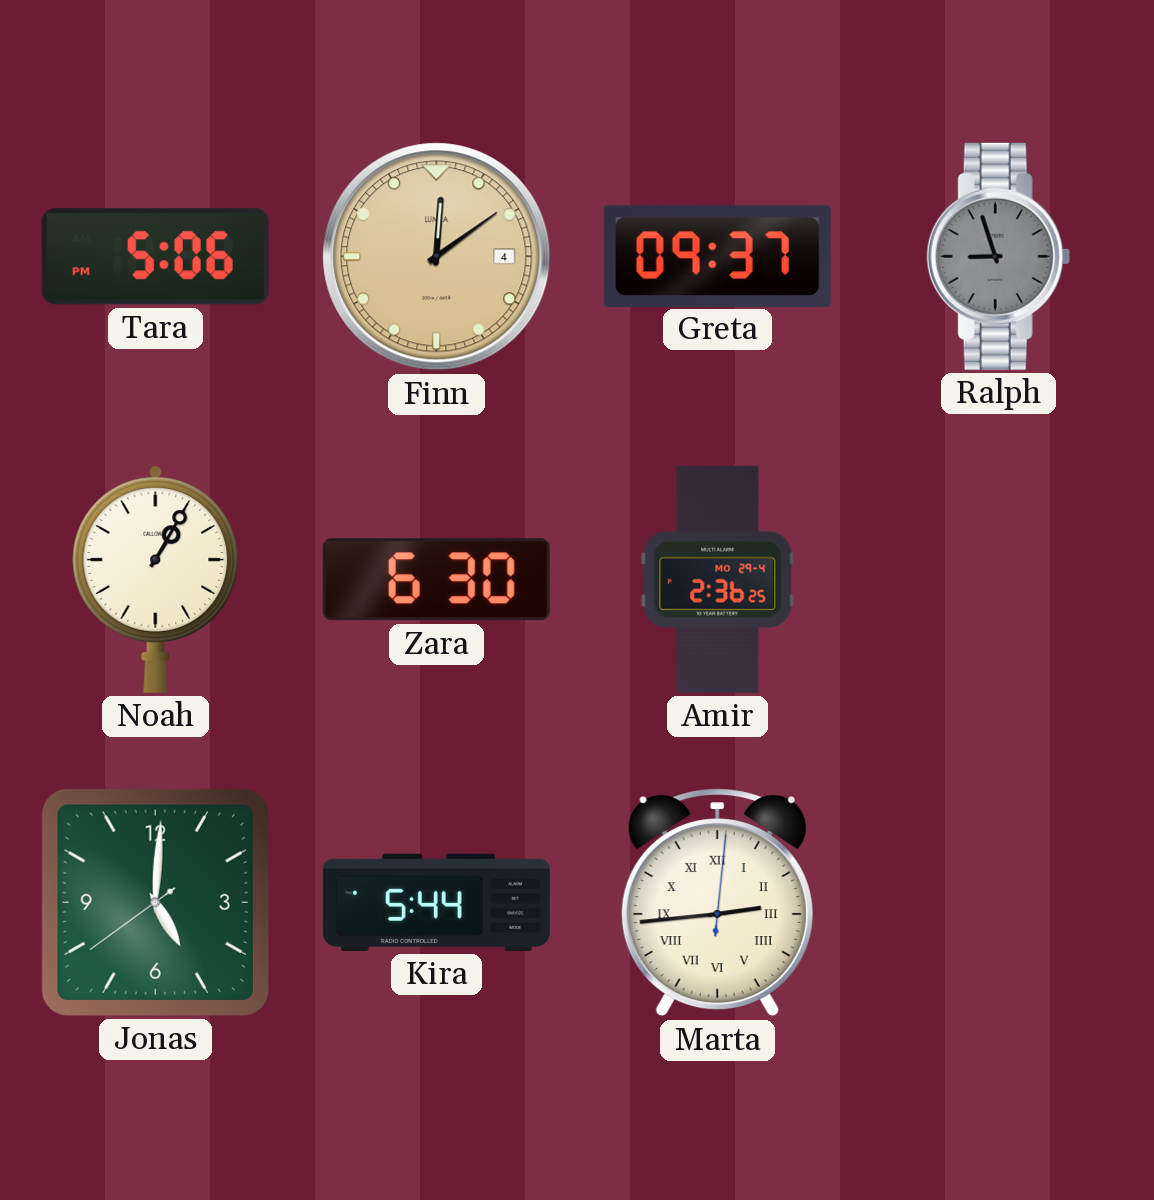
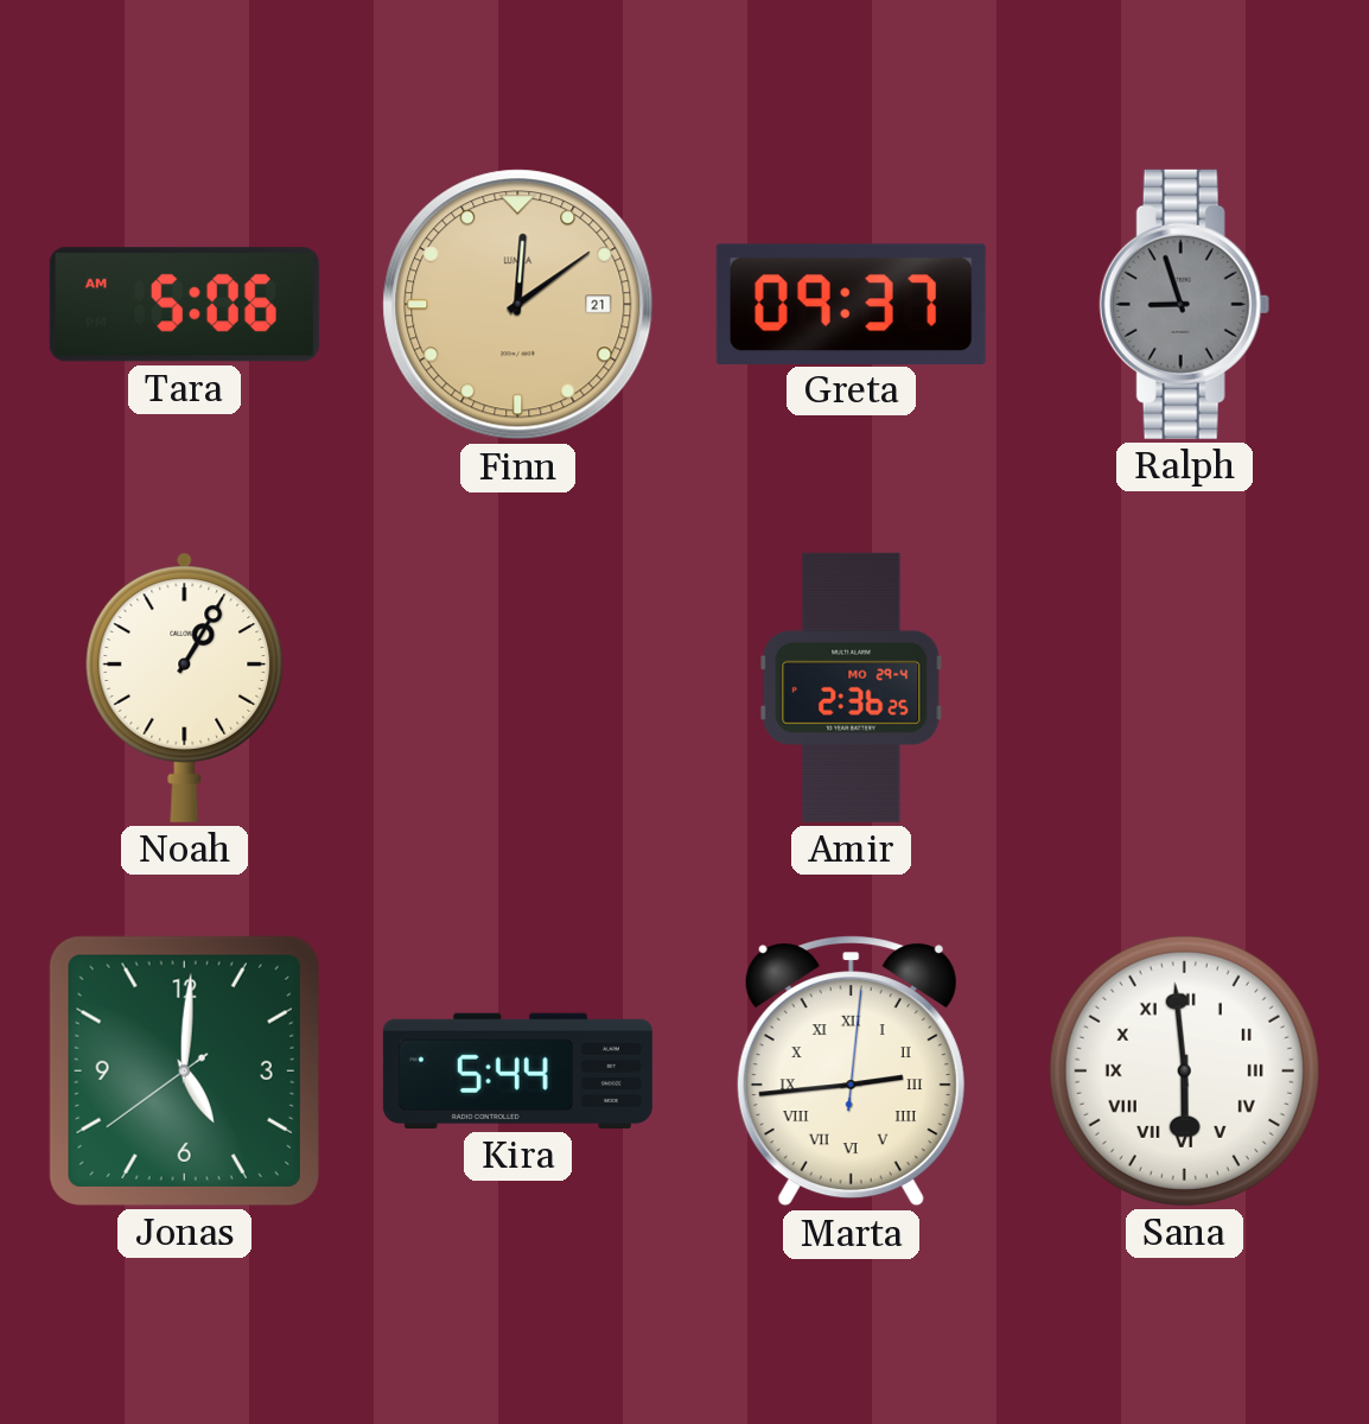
Tara: 5:06 PM -> 5:06 AM (184, 305)
Finn date: 4 -> 21 (518, 305)
Zara: 6:30 -> none (436, 580)
Sana: none -> 5:59 (1184, 1070)
